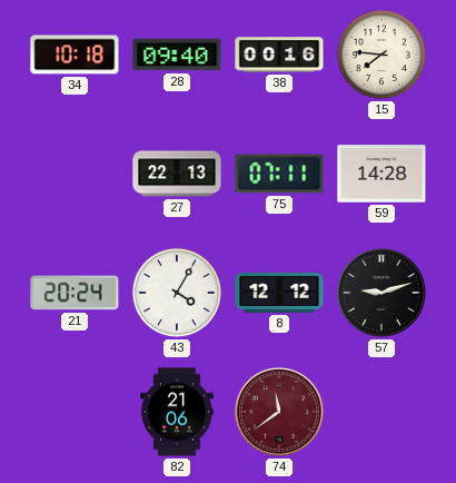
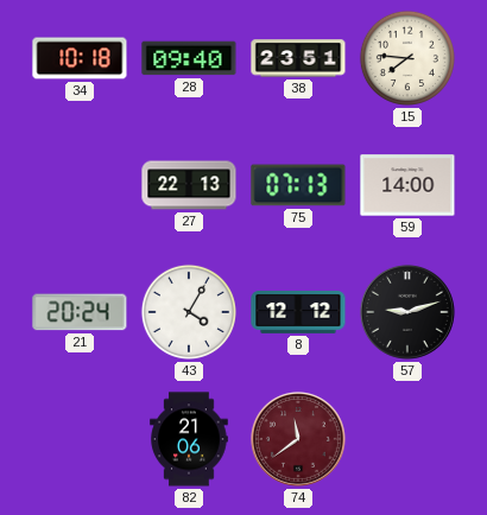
38: 00:16 -> 23:51 (298, 58)
75: 07:11 -> 07:13 (298, 185)
59: 14:28 -> 14:00 (407, 185)
